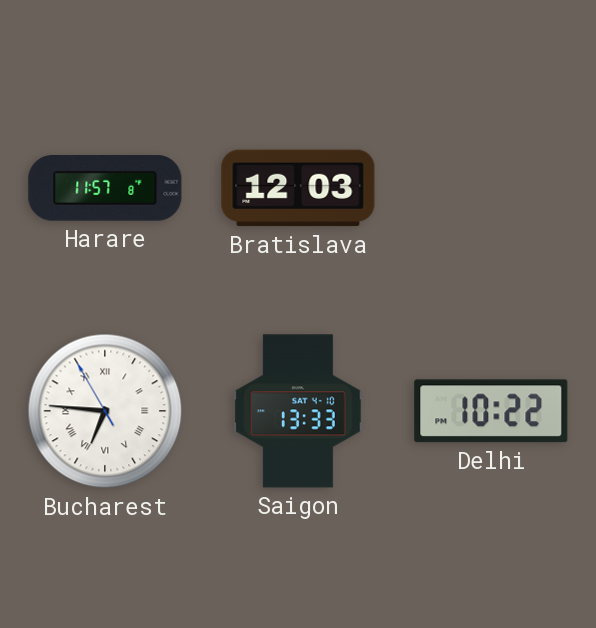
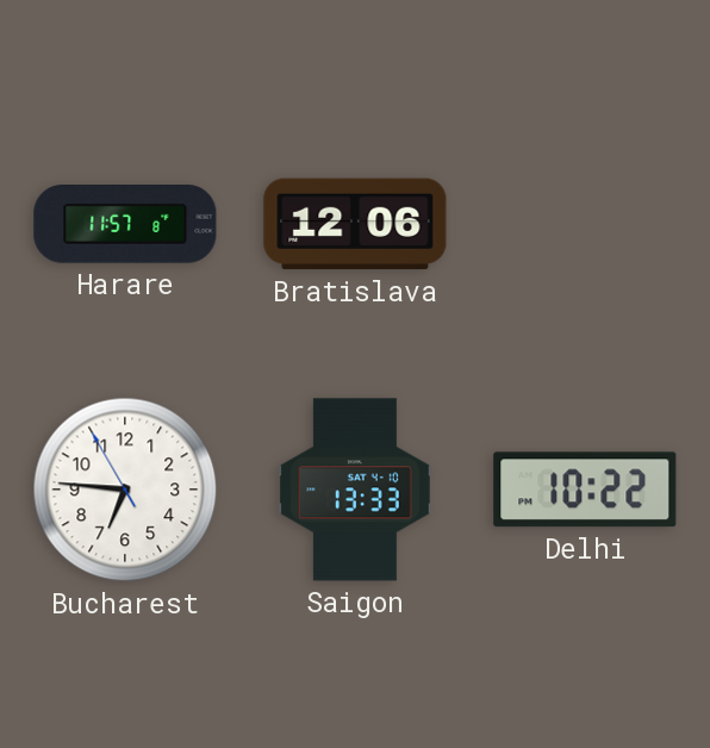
Bratislava: 12:03 -> 12:06 (355, 224)
Bucharest numerals: Roman -> Arabic (125, 490)
